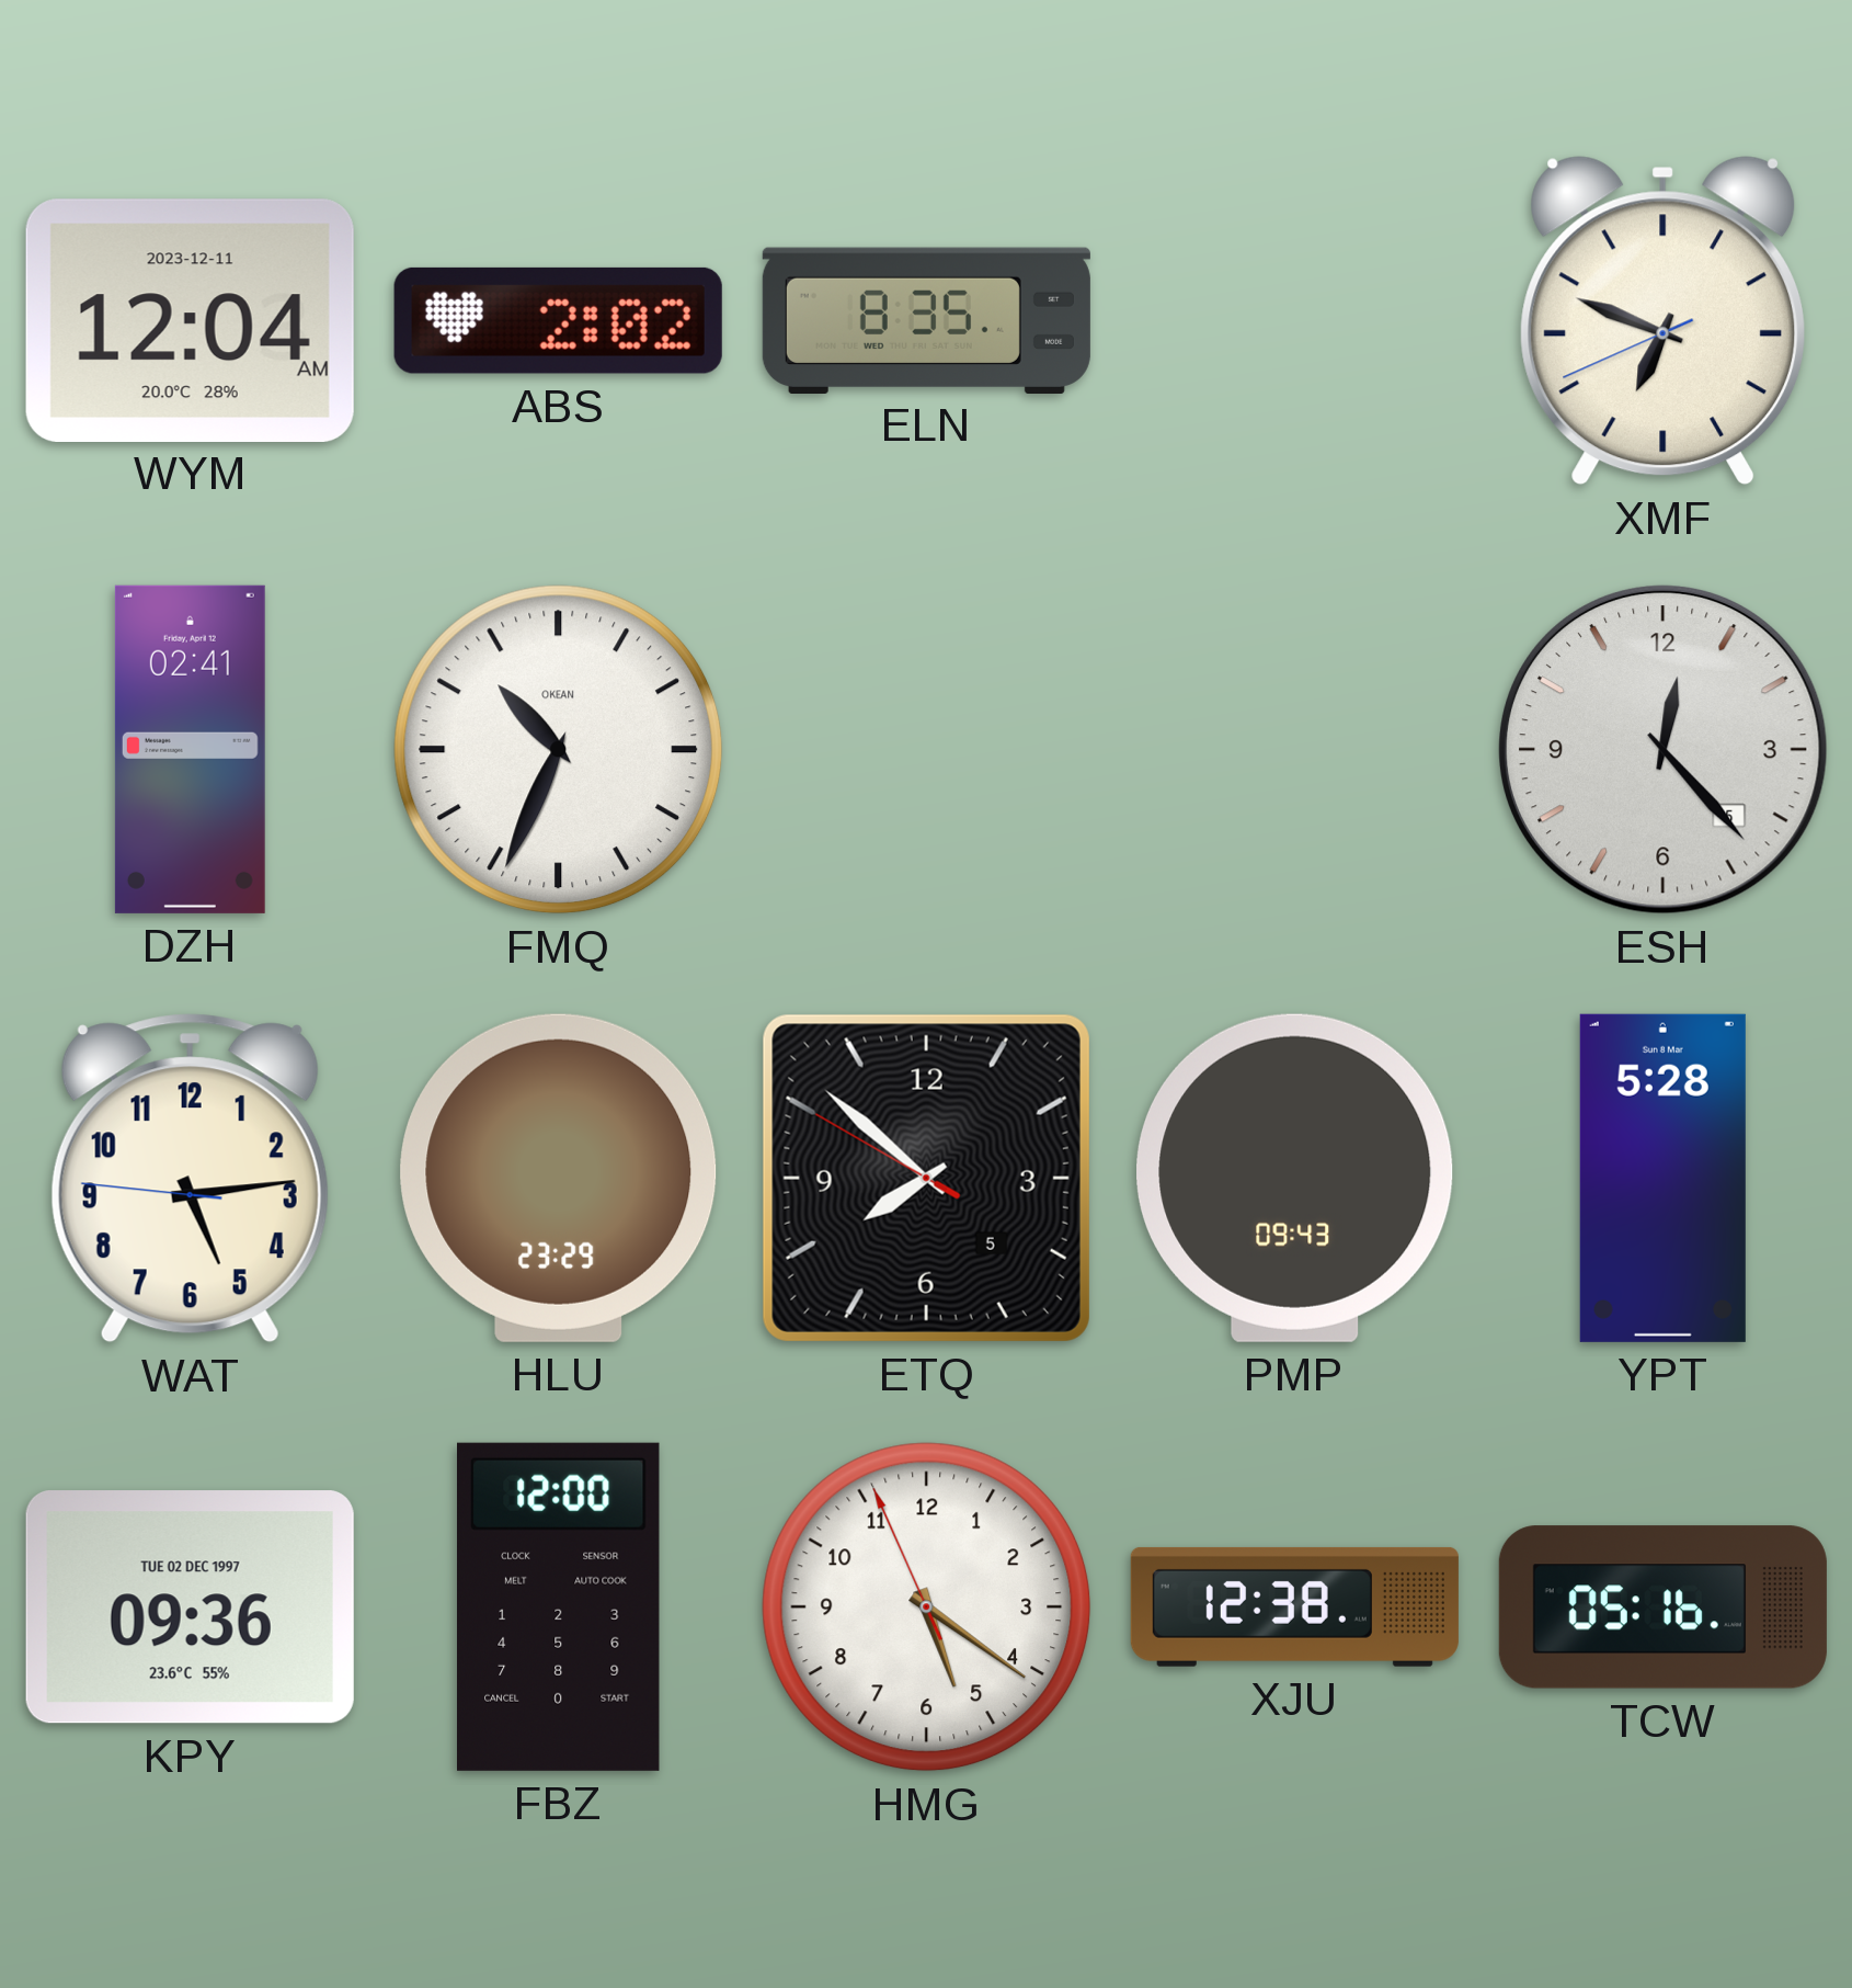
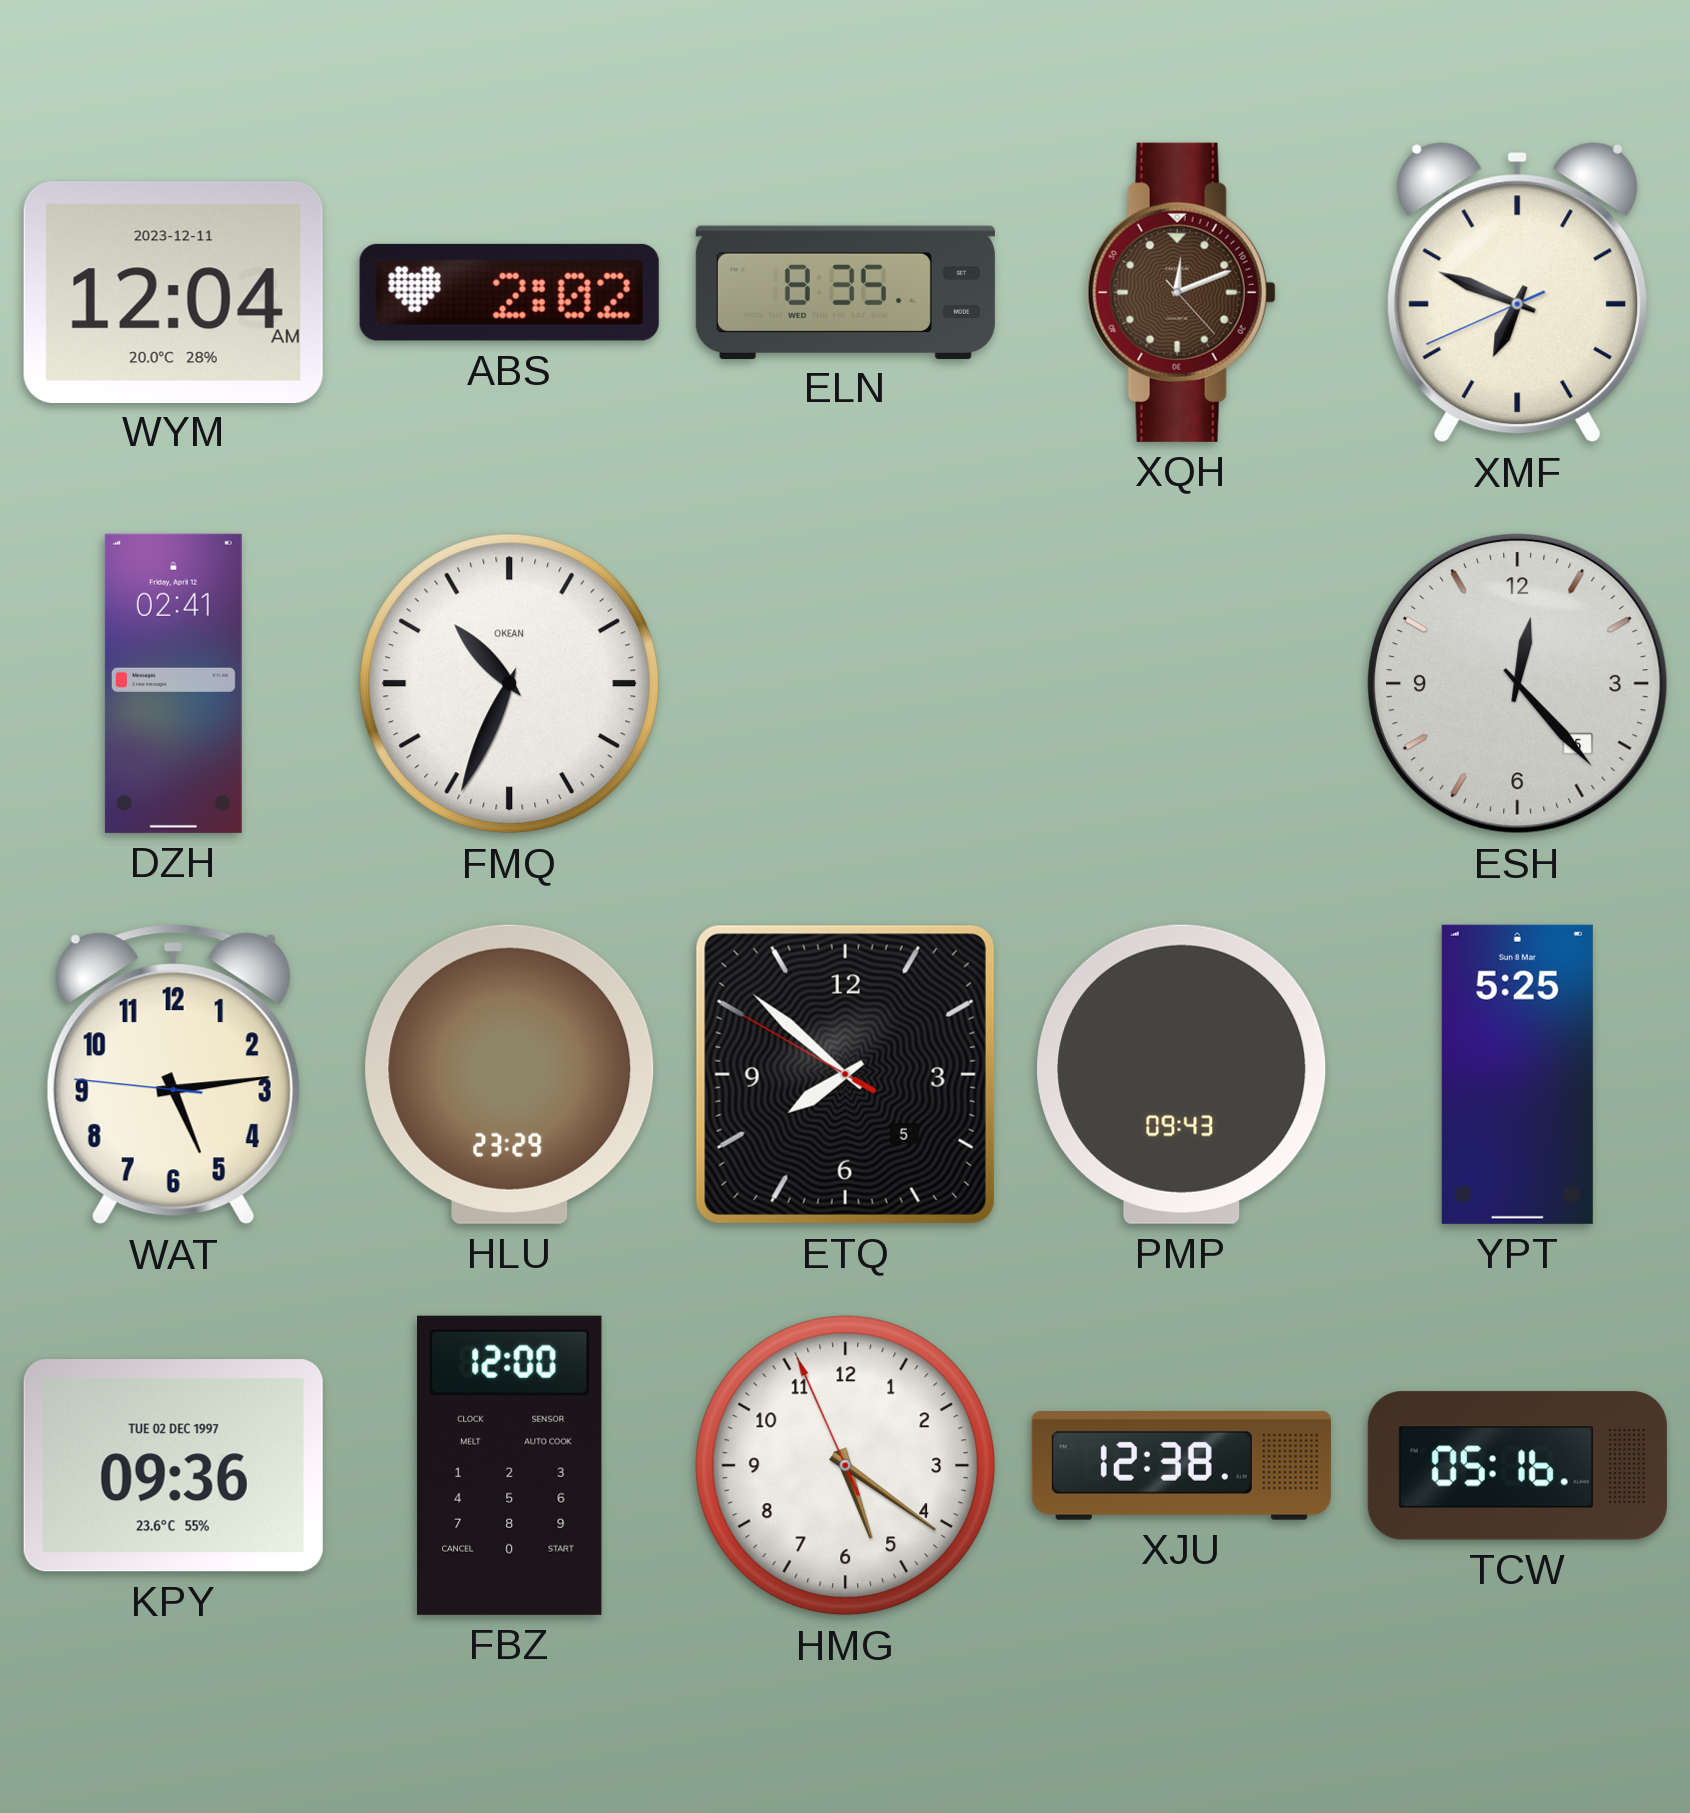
XQH: none -> 12:11 (1181, 292)
YPT: 5:28 -> 5:25 (1517, 1074)
